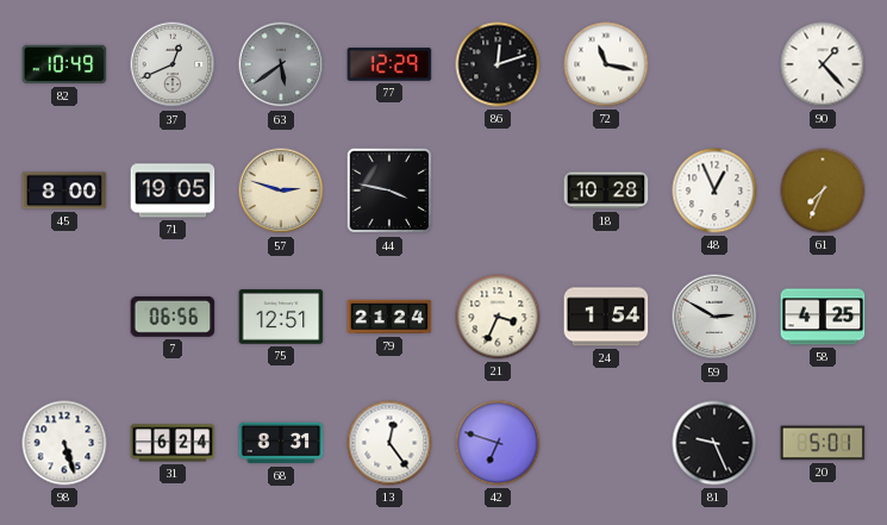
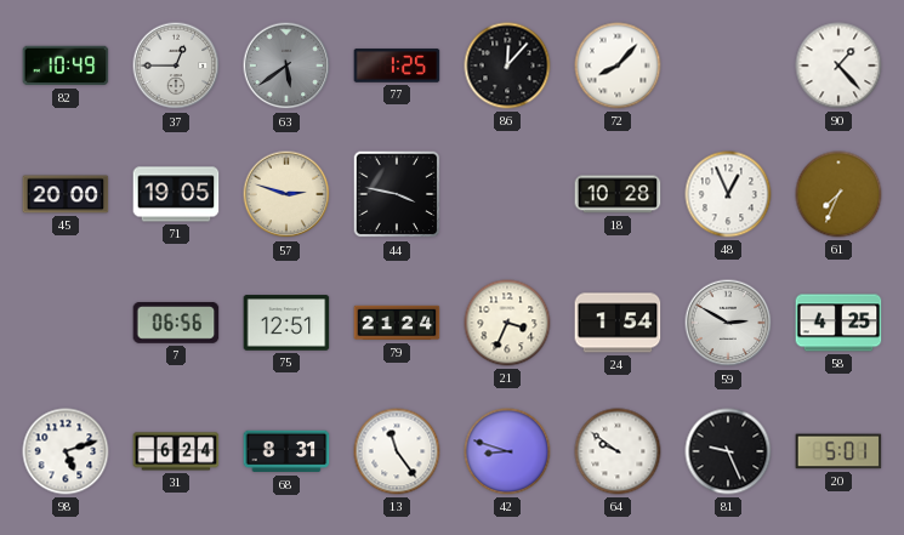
37: 12:41 -> 12:45 (176, 66)
77: 12:29 -> 1:25 (397, 66)
86: 12:12 -> 12:07 (507, 66)
72: 11:17 -> 8:07 (618, 66)
45: 8:00 -> 20:00 (66, 194)
98: 5:27 -> 5:12 (66, 451)
13: 12:24 -> 11:24 (397, 451)
42: 6:48 -> 8:48 (507, 451)
64: none -> 9:51 (618, 451)
